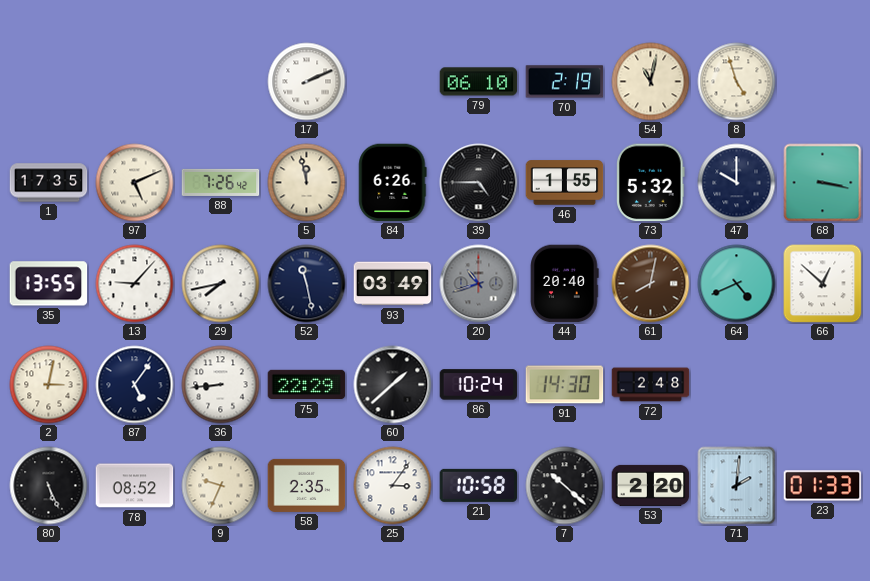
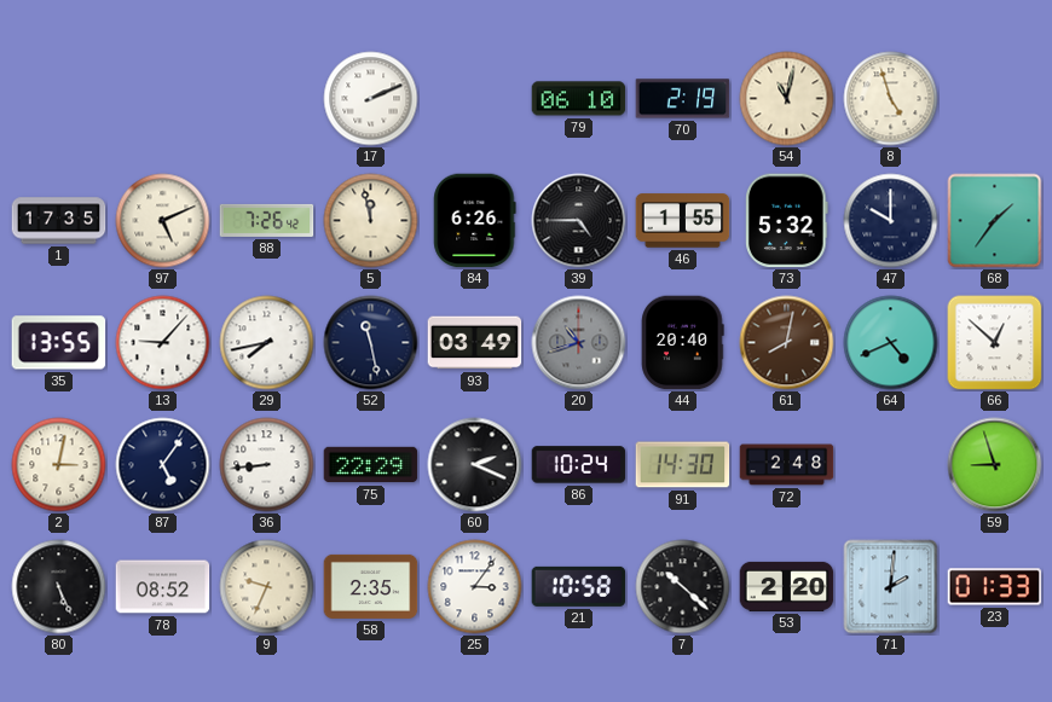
68: 3:17 -> 1:36 (995, 221)
60: 1:38 -> 2:19 (475, 465)
59: none -> 8:57 (995, 465)
